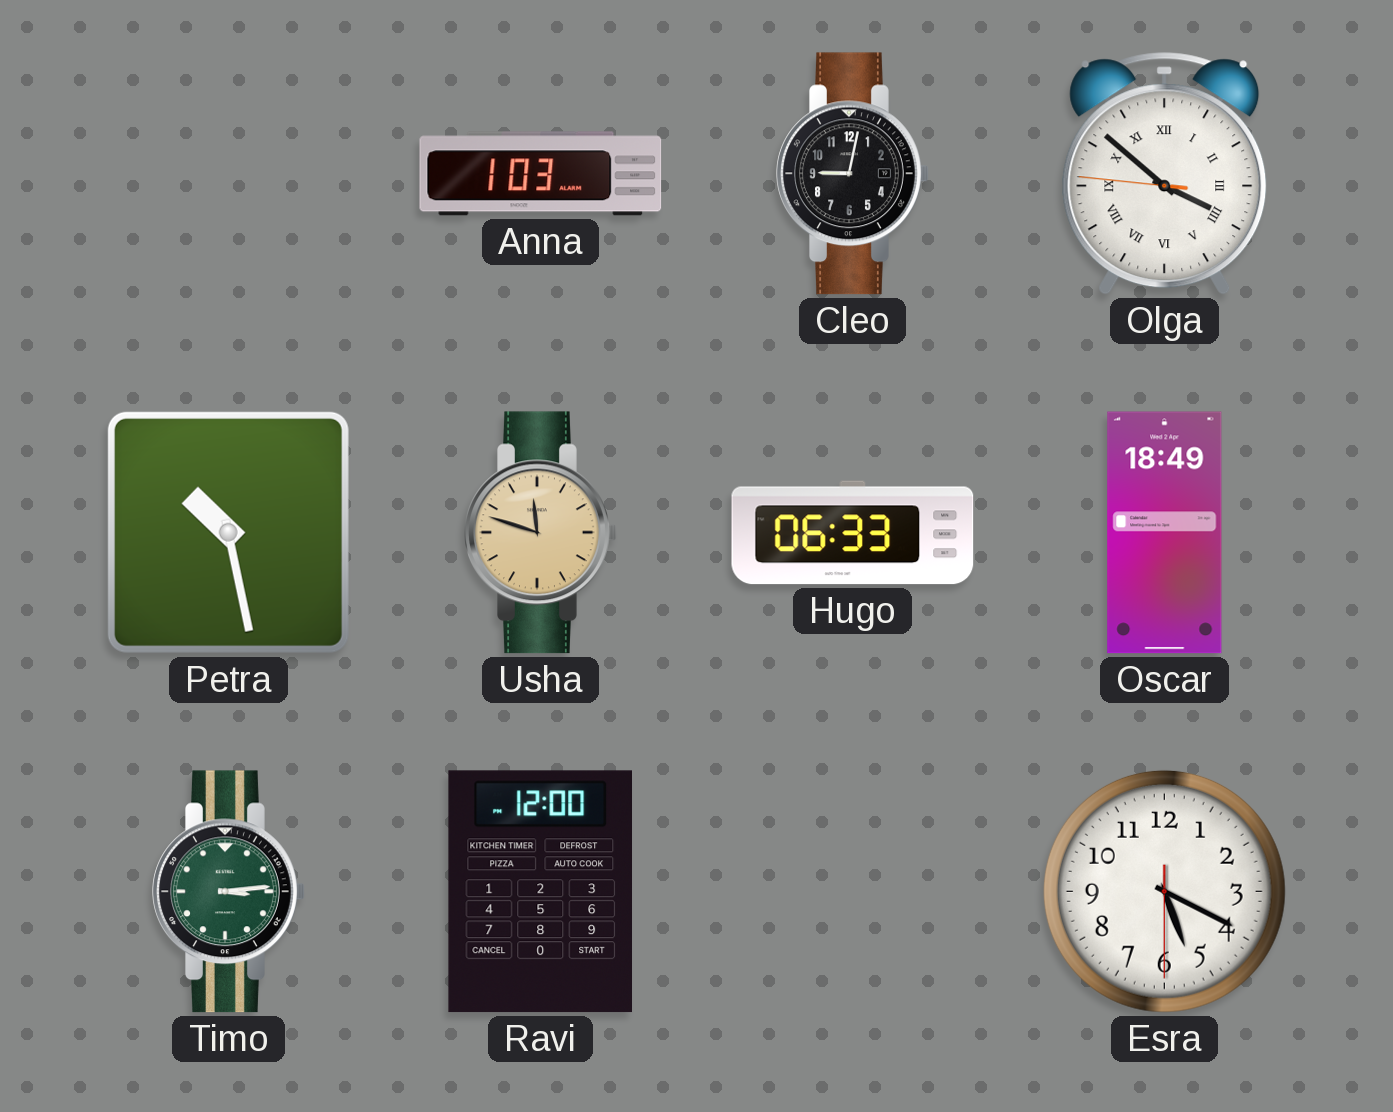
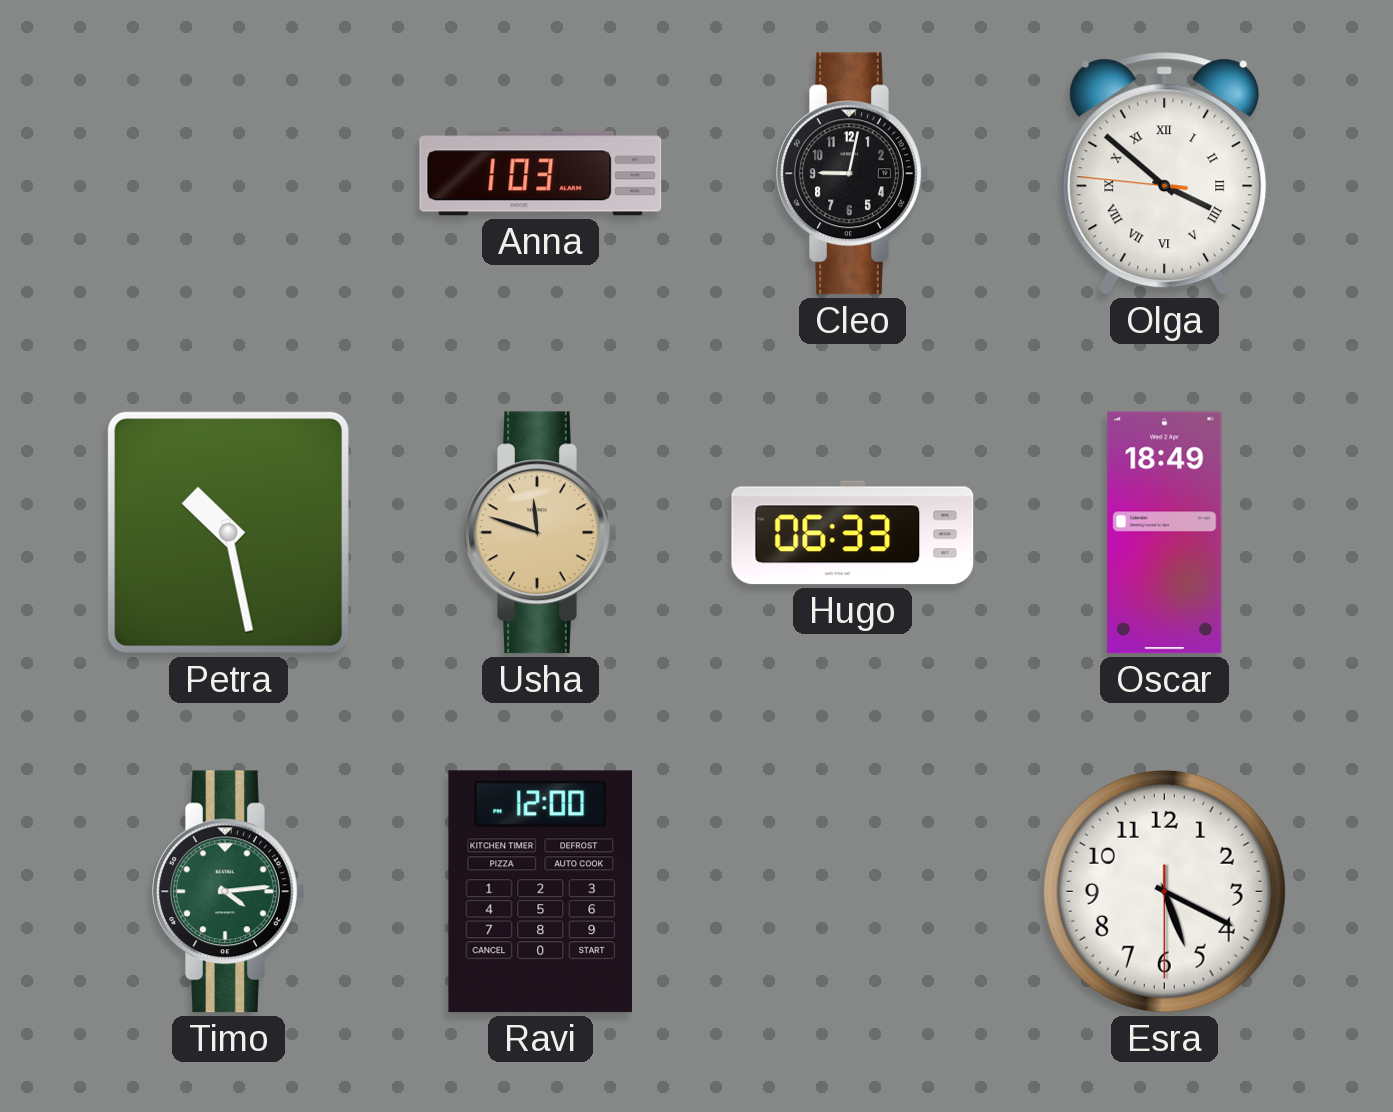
Timo: 3:14 -> 4:14 (229, 892)
